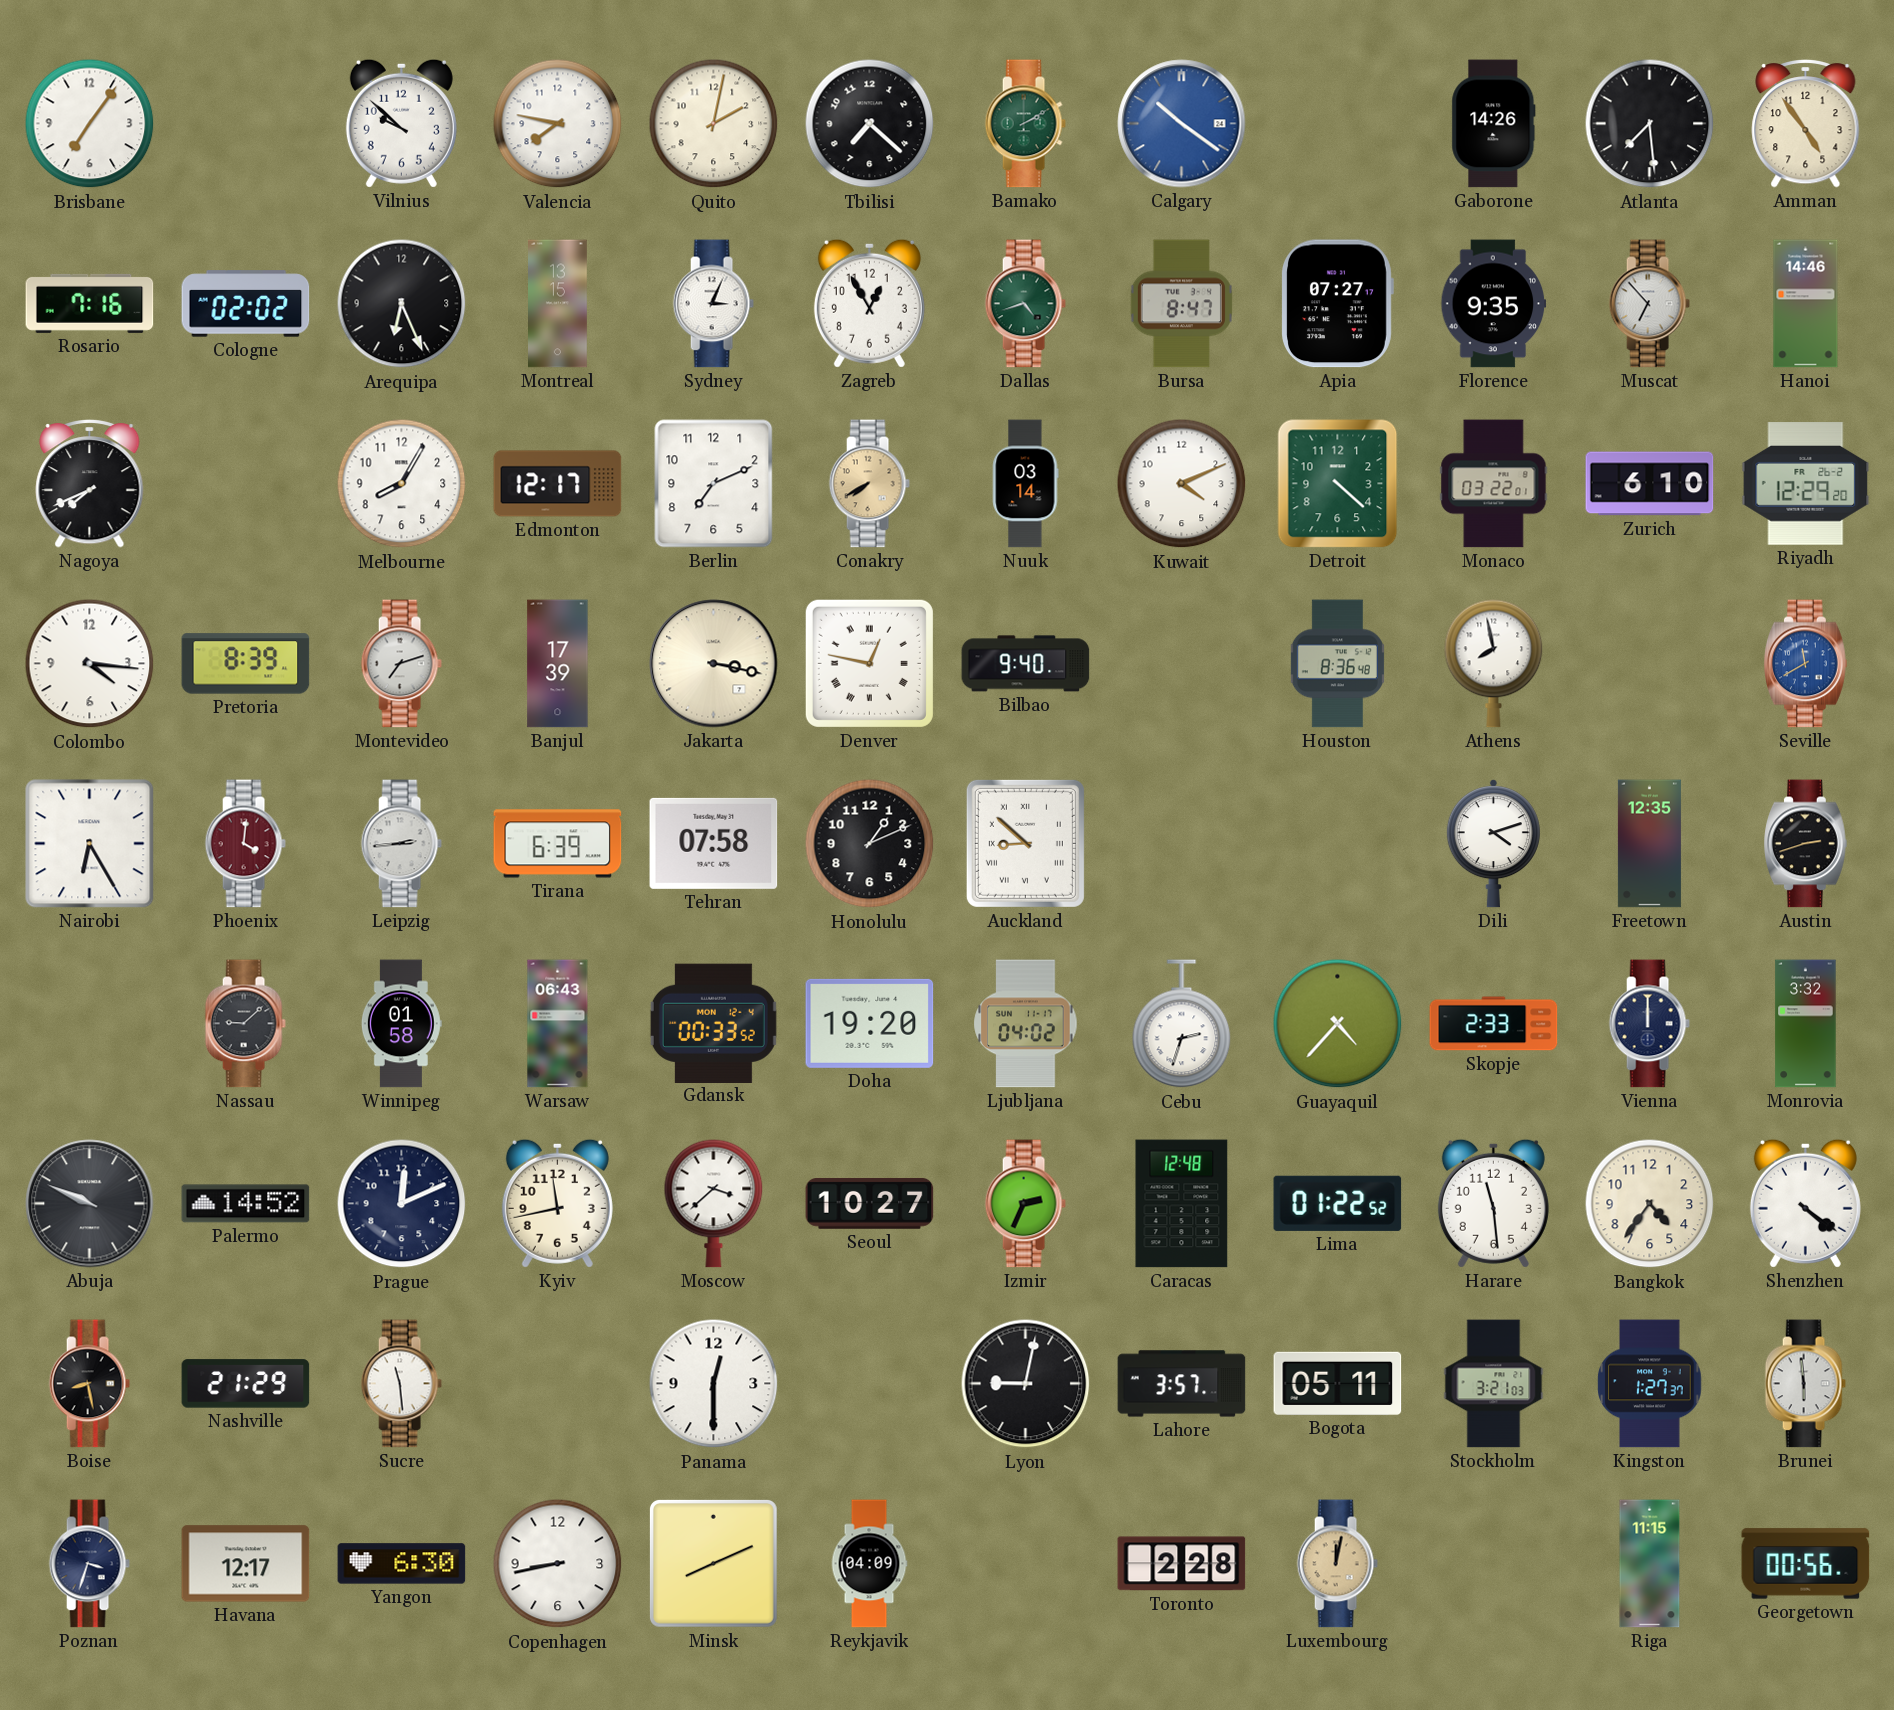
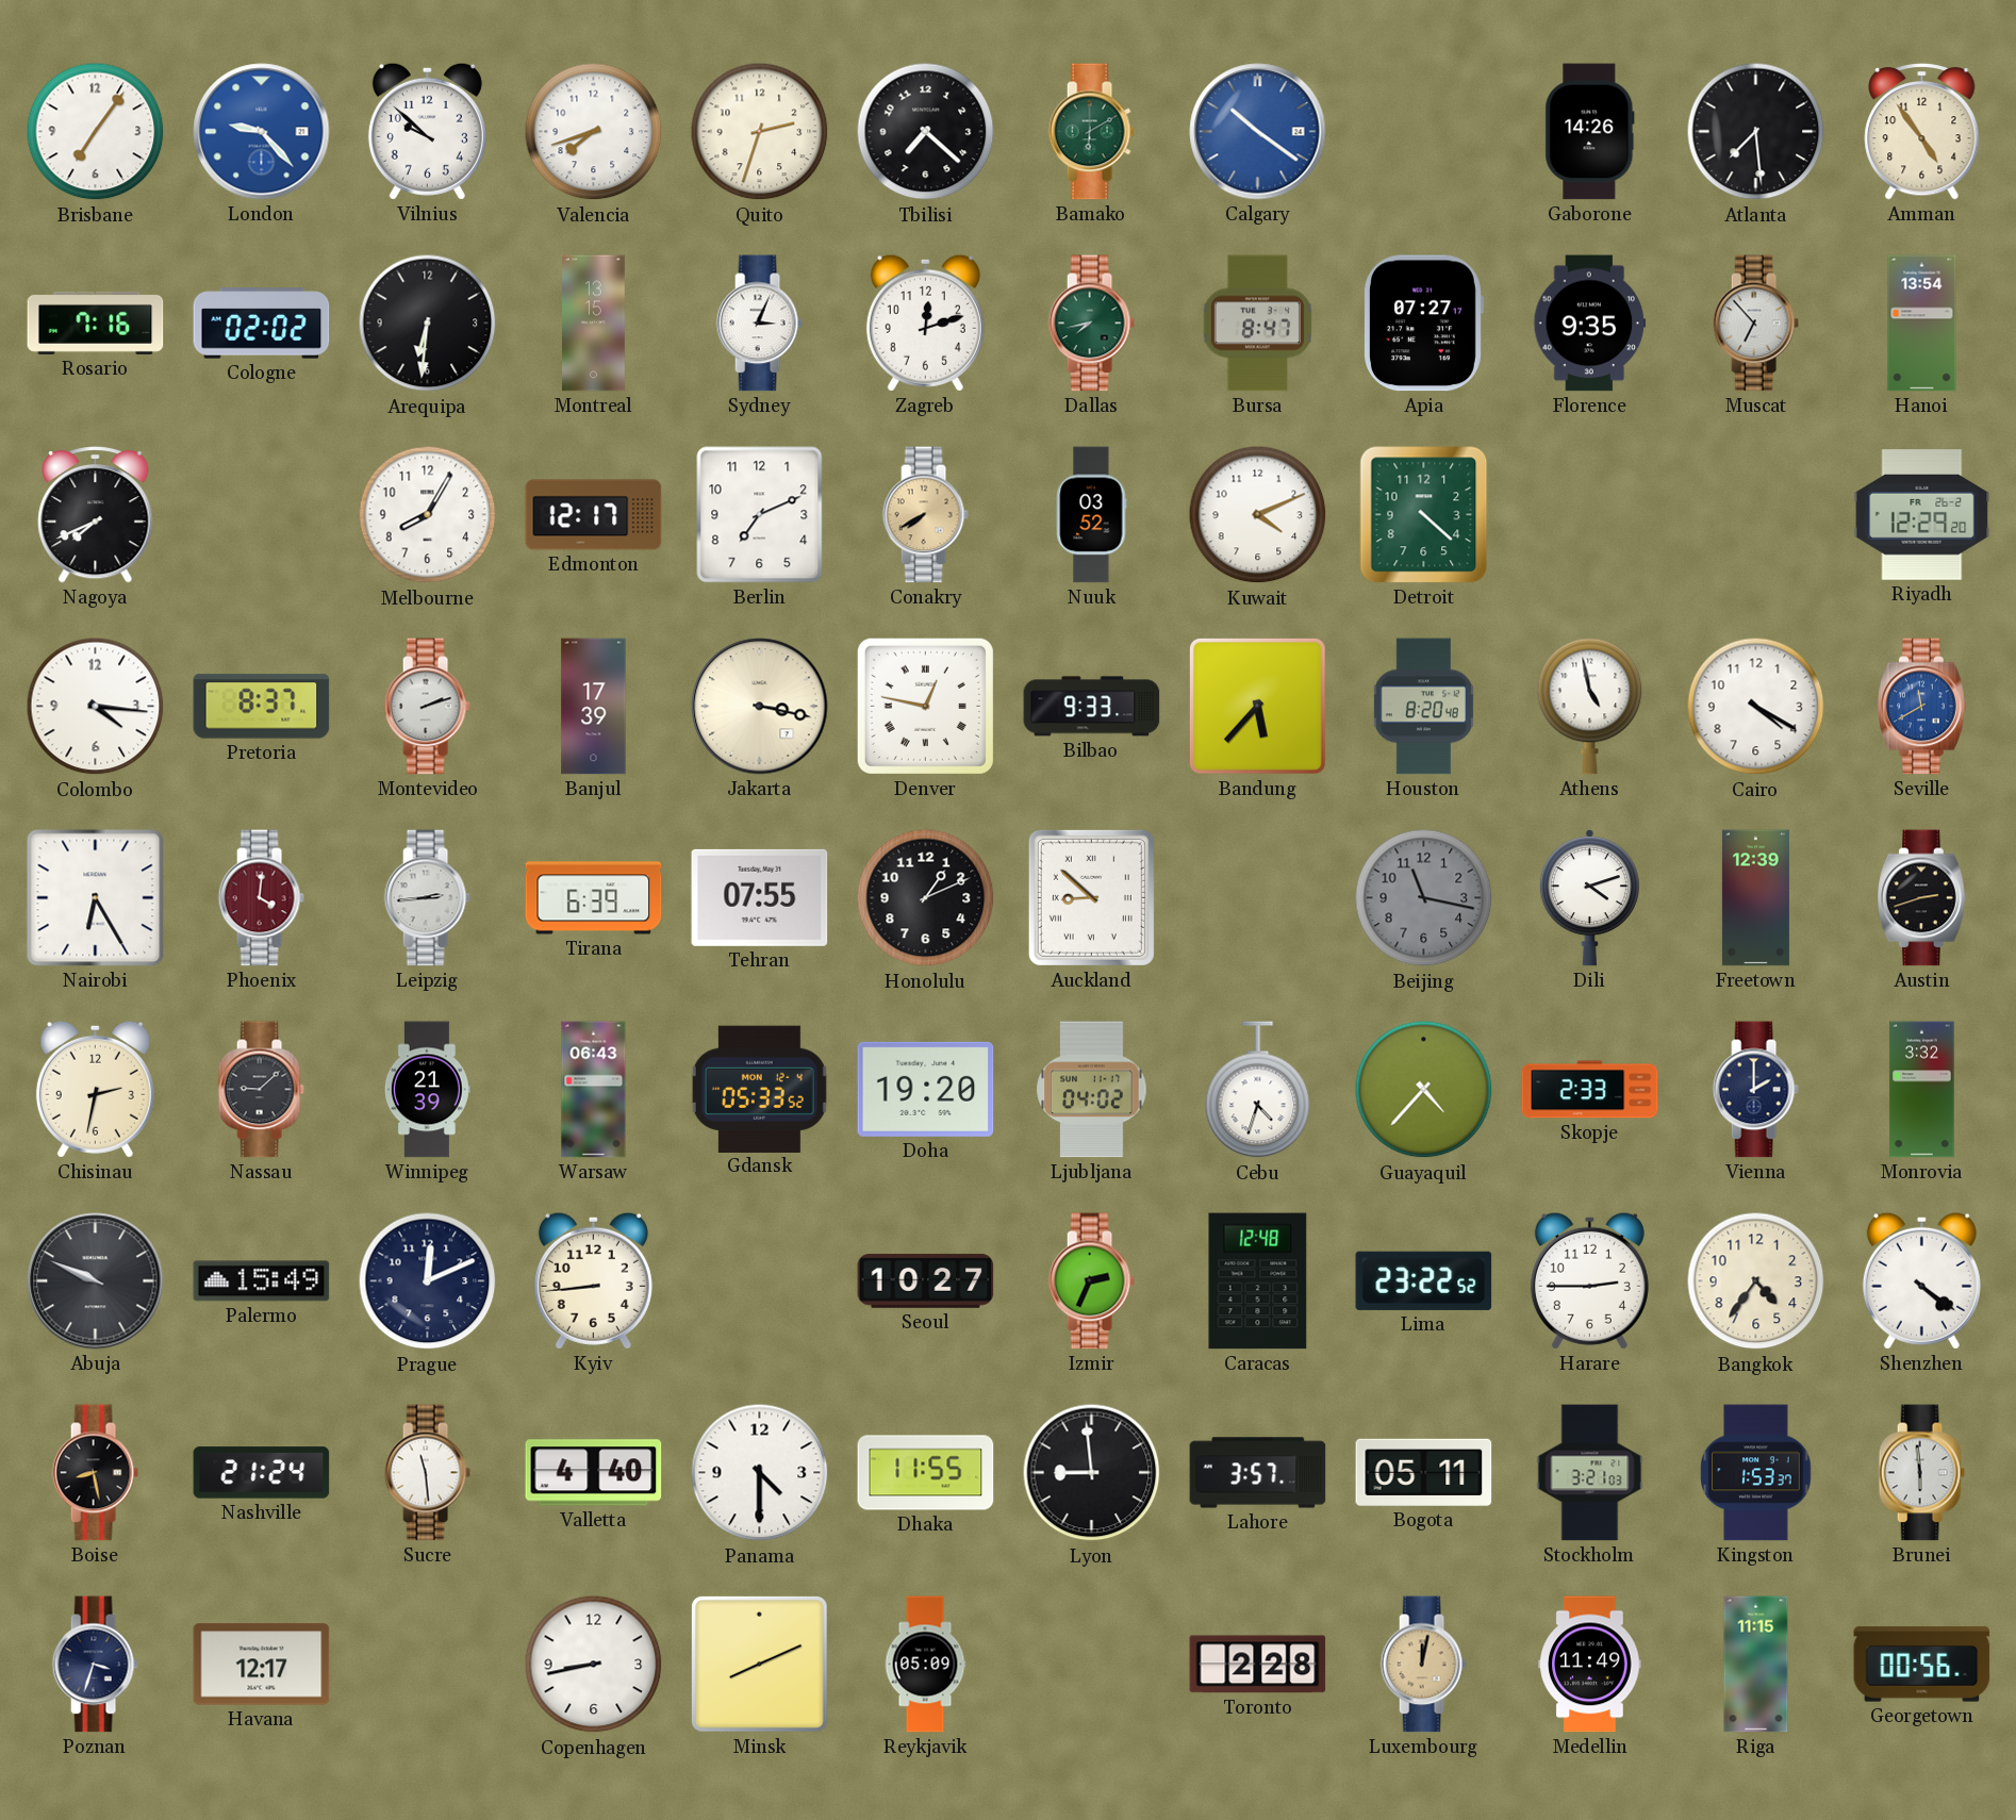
London: none -> 9:23 (262, 132)
Valencia: 7:47 -> 7:42 (594, 132)
Quito: 2:02 -> 2:33 (760, 132)
Bamako: 2:10 -> 6:10 (1091, 132)
Arequipa: 6:26 -> 6:31 (428, 324)
Zagreb: 12:55 -> 12:12 (925, 322)
Dallas: 4:42 -> 7:43 (1091, 324)
Hanoi: 14:46 -> 13:54 (1922, 324)
Nuuk: 03:14 -> 03:52 (1092, 515)
Monaco: 03:22 -> none (1494, 484)
Zurich: 6:10 -> none (1650, 484)
Pretoria: 8:39 -> 8:37 (262, 707)
Montevideo: 7:12 -> 2:12 (427, 707)
Bilbao: 9:40 -> 9:33 (1092, 707)
Bandung: none -> 5:37 (1257, 706)
Houston: 8:36 -> 8:20 (1423, 707)
Athens: 7:58 -> 4:58 (1590, 706)
Cairo: none -> 4:20 (1756, 707)
Tehran: 07:58 -> 07:55 (760, 897)
Beijing: none -> 11:17 (1424, 898)
Freetown: 12:35 -> 12:39 (1755, 898)
Chisinau: none -> 2:32 (95, 1089)
Winnipeg: 01:58 -> 21:39 (427, 1090)
Gdansk: 00:33 -> 05:33 (759, 1089)
Cebu: 2:33 -> 4:33 (1258, 1090)
Vienna: 12:00 -> 2:00 (1755, 1090)
Palermo: 14:52 -> 15:49 (262, 1281)
Kyiv: 11:43 -> 8:44 (593, 1280)
Moscow: 3:38 -> none (714, 1203)
Lima: 01:22 -> 23:22 (1424, 1280)
Harare: 11:29 -> 2:45 (1589, 1280)
Nashville: 21:29 -> 21:24 (262, 1473)
Valletta: none -> 4:40 (594, 1473)
Panama: 12:30 -> 4:30 (760, 1473)
Dhaka: none -> 11:55 (926, 1473)
Lyon: 9:02 -> 8:59 (1092, 1473)
Kingston: 1:27 -> 1:53 (1756, 1473)
Yangon: 6:30 -> none (402, 1564)
Reykjavik: 04:09 -> 05:09 (925, 1665)
Medellin: none -> 11:49 (1590, 1665)
